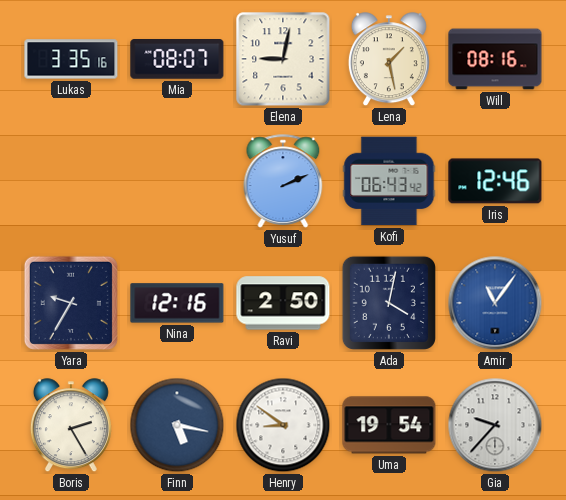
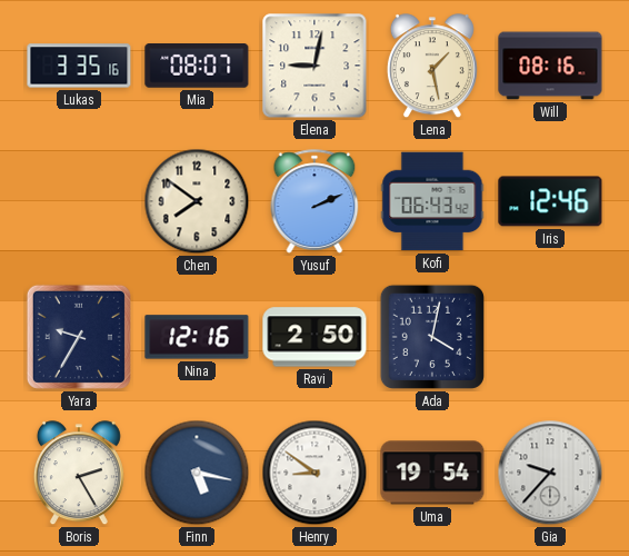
Chen: none -> 7:51 (197, 201)
Amir: 11:06 -> none (495, 303)
